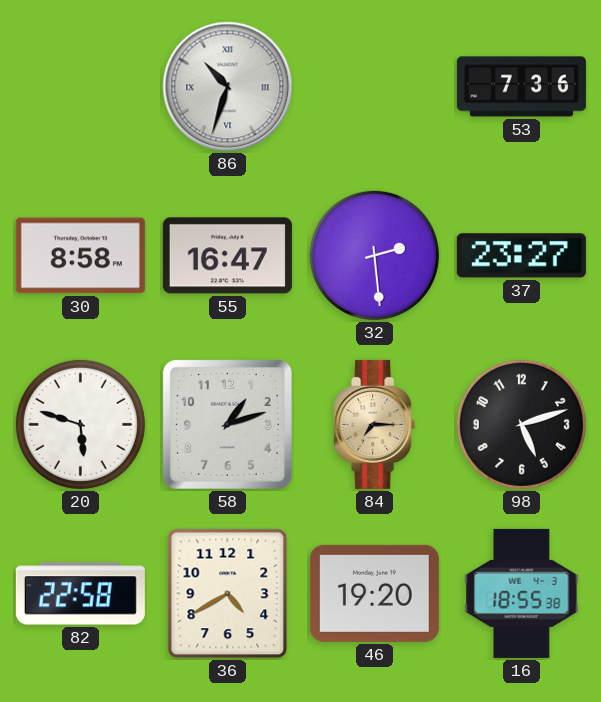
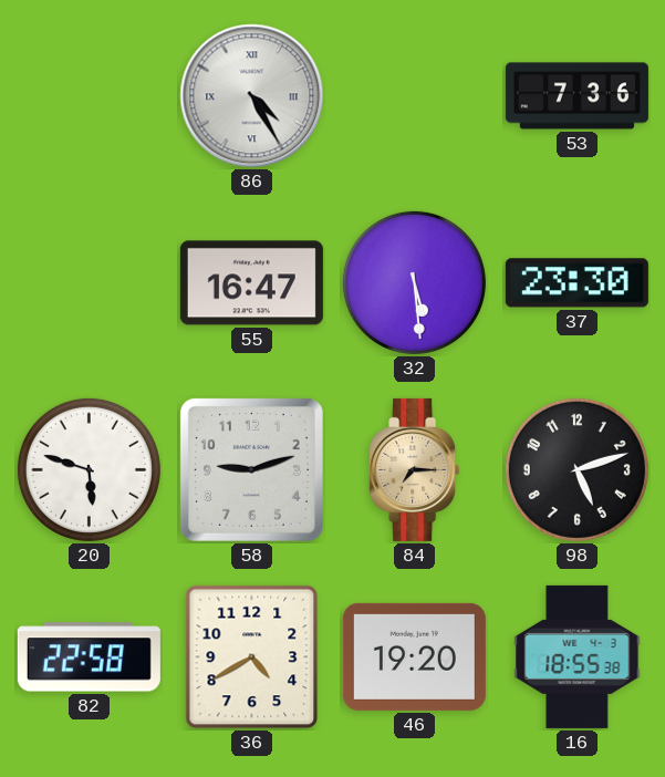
86: 10:33 -> 4:25 (252, 96)
30: 8:58 -> none (80, 256)
32: 2:29 -> 5:29 (414, 282)
37: 23:27 -> 23:30 (576, 283)
58: 1:12 -> 9:12 (251, 469)
